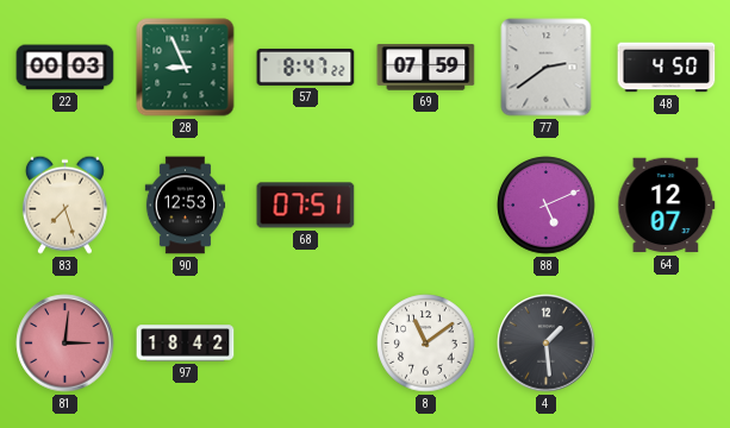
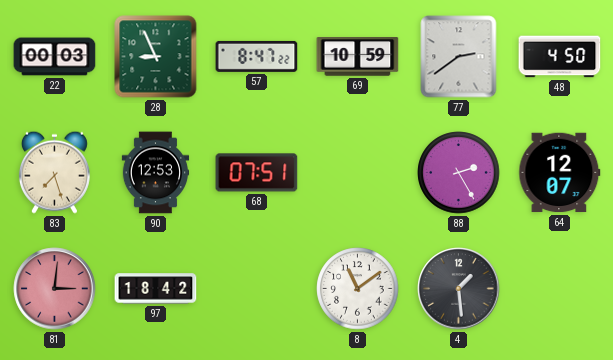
69: 07:59 -> 10:59 (358, 57)
88: 5:11 -> 2:25 (459, 173)
